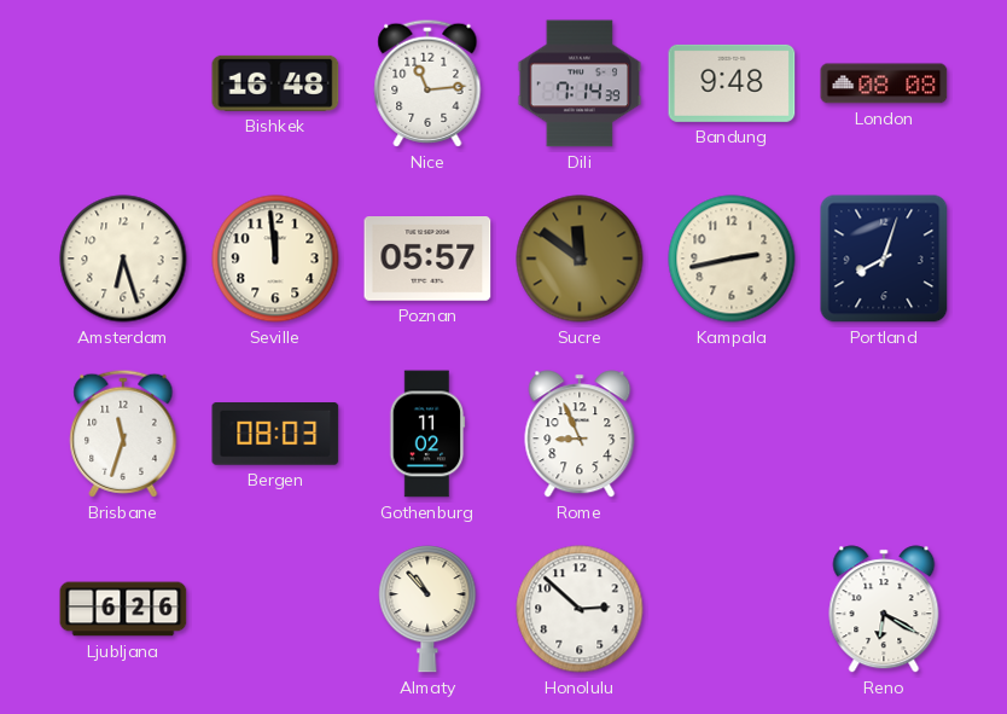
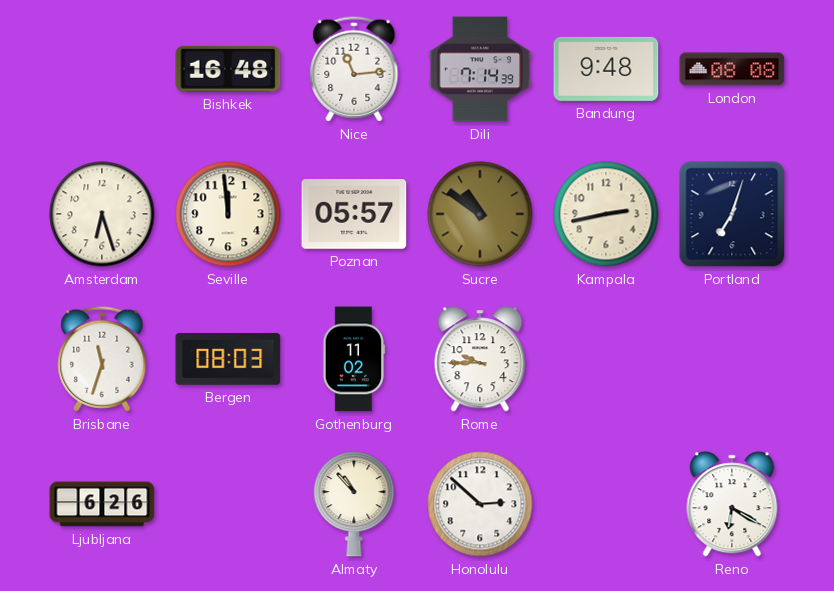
Sucre: 11:51 -> 10:51 (480, 214)
Portland: 8:03 -> 7:03 (732, 214)
Rome: 8:56 -> 9:45 (480, 359)
